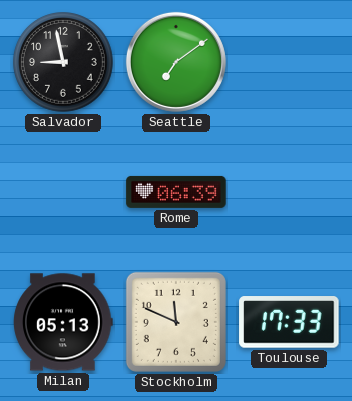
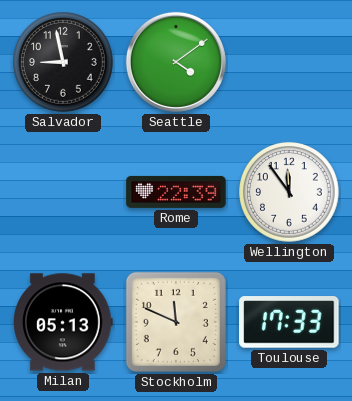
Seattle: 7:09 -> 4:09 (176, 62)
Rome: 06:39 -> 22:39 (176, 192)
Wellington: none -> 11:54 (290, 193)
